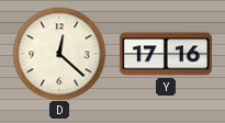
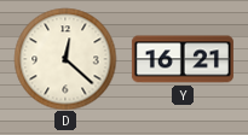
Y: 17:16 -> 16:21 (183, 59)
